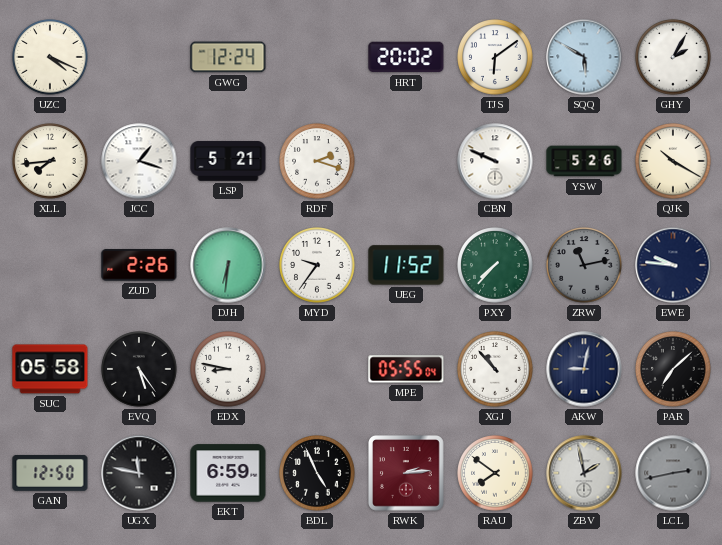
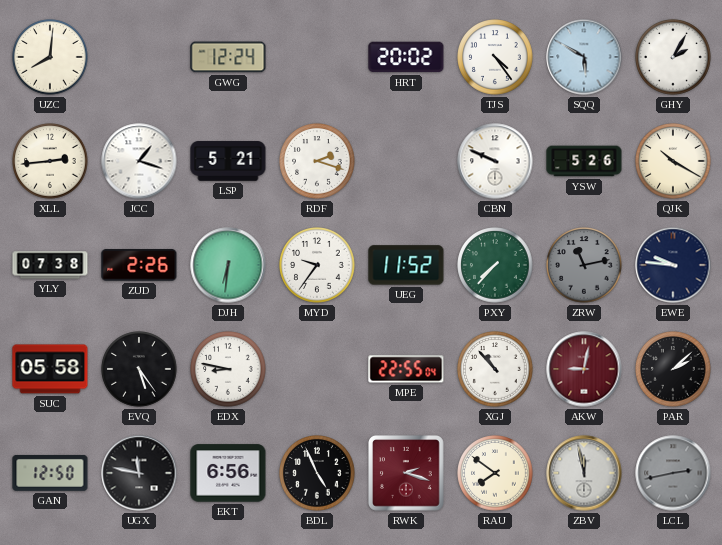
UZC: 4:19 -> 8:01 (50, 57)
TJS: 6:09 -> 4:24 (495, 57)
XLL: 7:44 -> 2:44 (50, 161)
YLY: none -> 07:38 (50, 265)
MPE: 05:55 -> 22:55 (406, 369)
AKW dial: navy -> burgundy (584, 369)
PAR: 7:08 -> 2:08 (673, 369)
EKT: 6:59 -> 6:56 (228, 473)
RWK: 2:14 -> 2:18 (407, 474)
ZBV: 1:58 -> 11:58 (584, 473)
